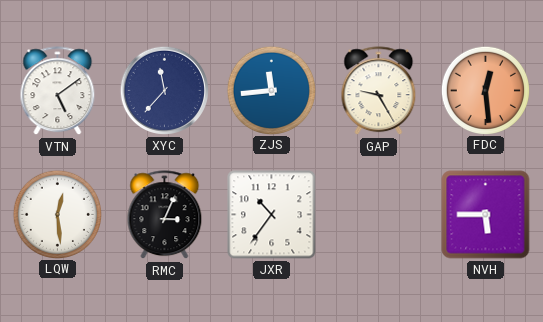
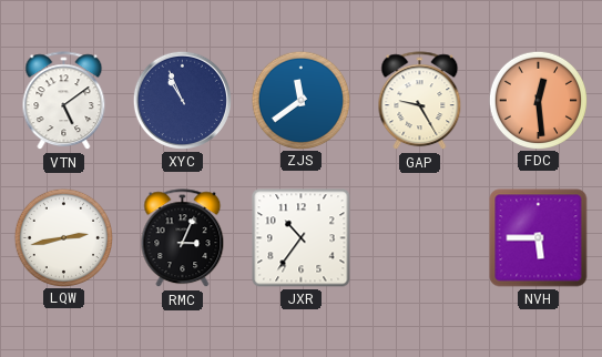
XYC: 11:37 -> 10:56 (182, 100)
ZJS: 11:44 -> 11:39 (300, 100)
LQW: 12:29 -> 2:43 (63, 237)
